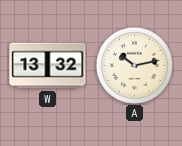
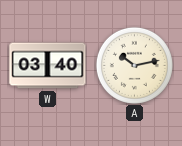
W: 13:32 -> 03:40 (48, 66)
